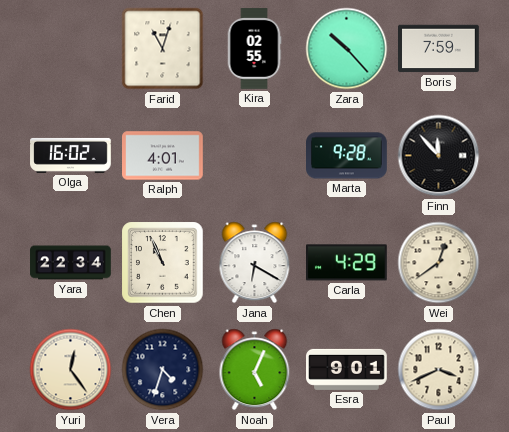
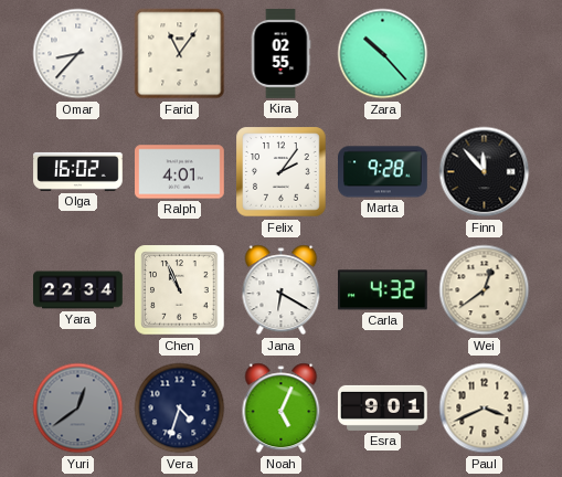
Omar: none -> 8:37 (78, 54)
Farid: 11:03 -> 11:06 (180, 54)
Boris: 7:59 -> none (439, 49)
Felix: none -> 2:06 (282, 172)
Carla: 4:29 -> 4:32 (383, 290)
Yuri: 12:24 -> 12:39 (78, 409)
Yuri dial: cream -> grey (78, 409)
